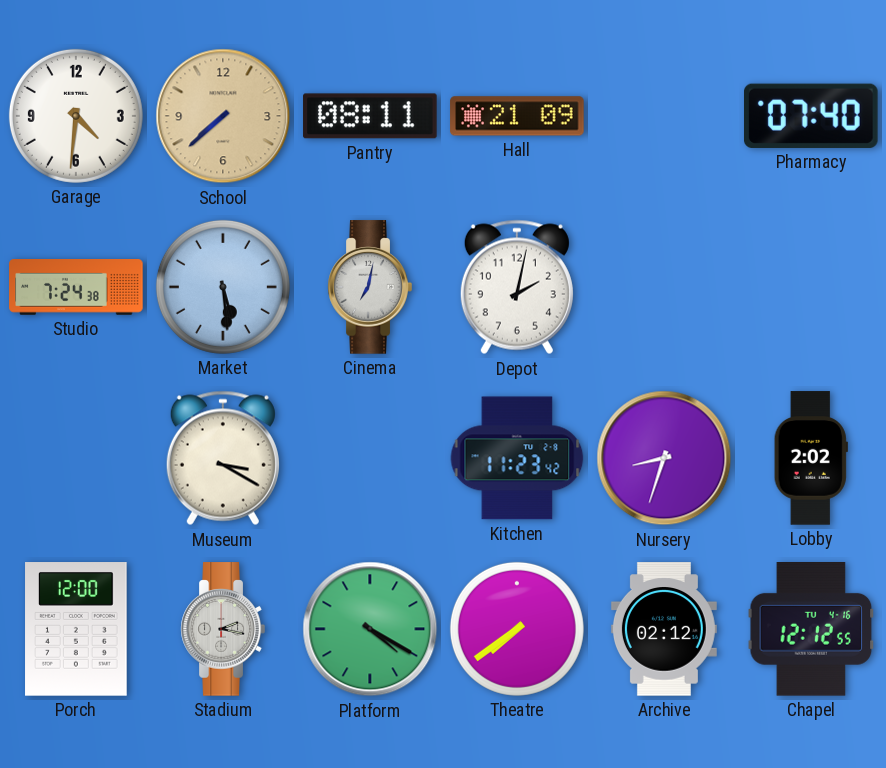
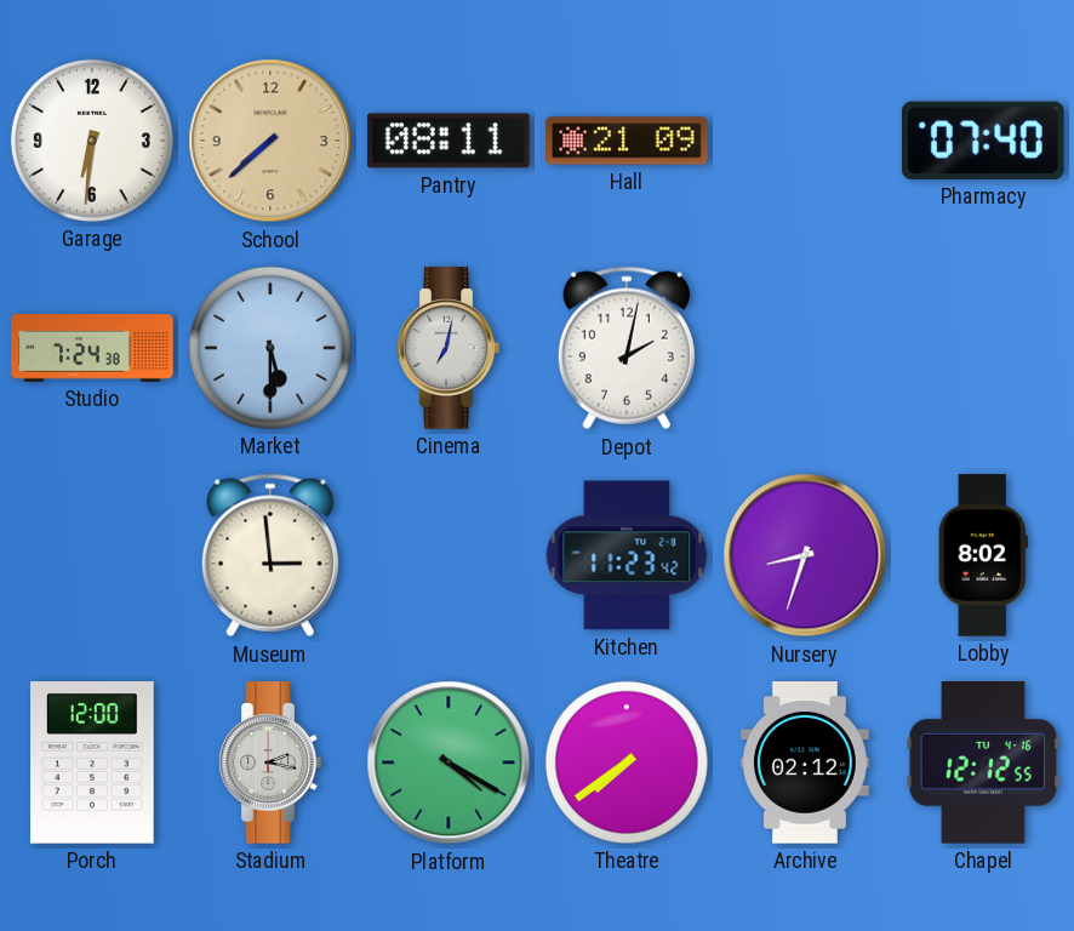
Garage: 4:31 -> 6:31 (92, 141)
Market: 5:29 -> 5:30 (270, 348)
Museum: 3:20 -> 2:59 (270, 555)
Lobby: 2:02 -> 8:02 (983, 555)
